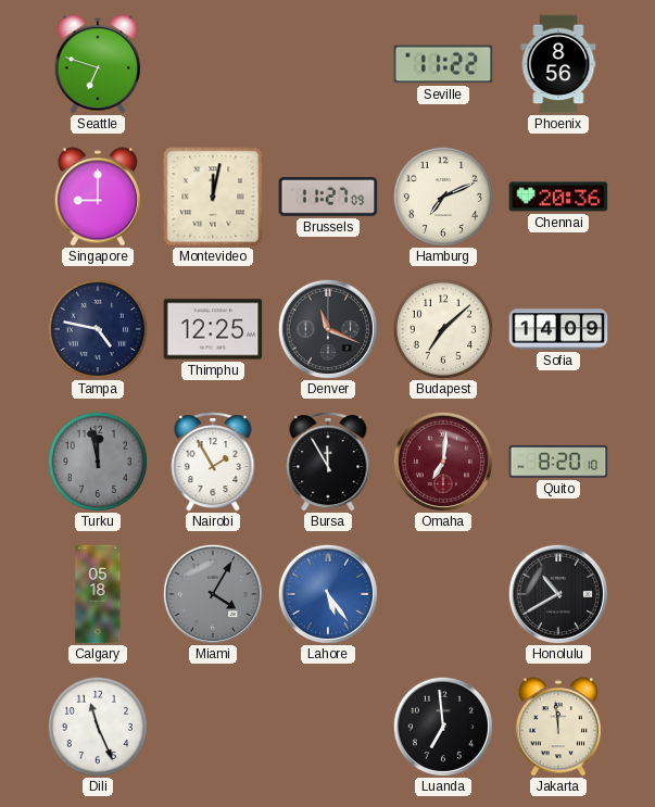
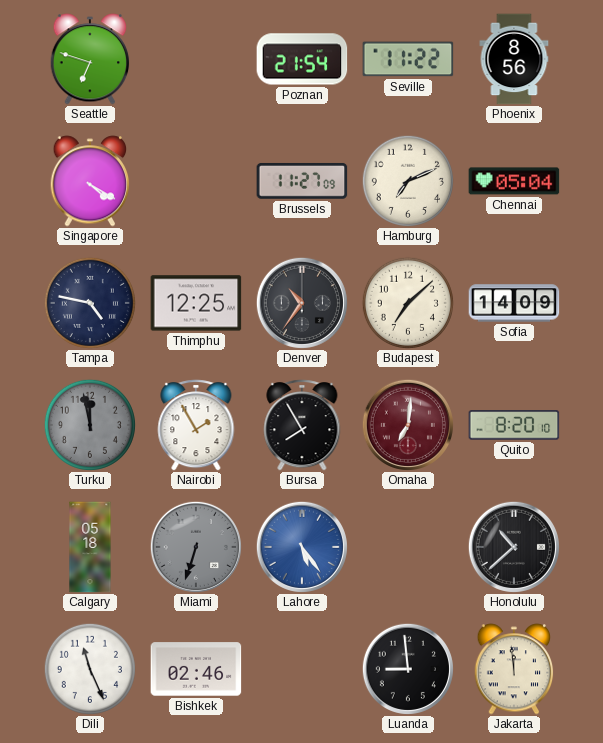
Poznan: none -> 21:54 (302, 59)
Singapore: 9:00 -> 4:20 (90, 181)
Montevideo: 12:02 -> none (213, 197)
Chennai: 20:36 -> 05:04 (514, 181)
Denver: 11:19 -> 10:36 (302, 303)
Bursa: 11:55 -> 7:55 (302, 425)
Miami: 4:05 -> 6:33 (196, 547)
Honolulu: 10:40 -> 10:38 (514, 547)
Bishkek: none -> 02:46 (196, 669)
Luanda: 6:59 -> 8:59 (408, 669)
